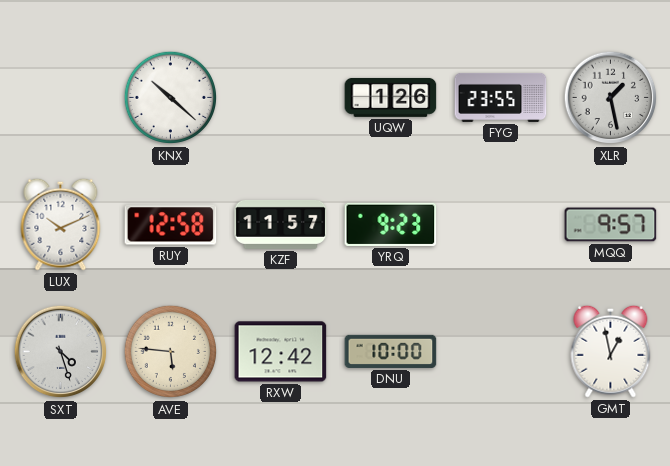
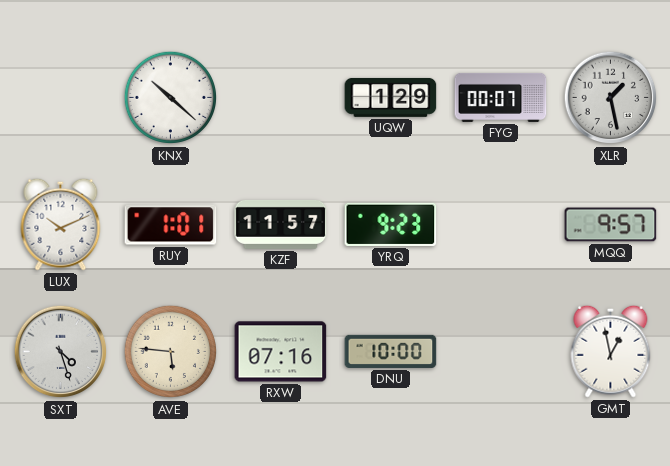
UQW: 1:26 -> 1:29 (391, 97)
FYG: 23:55 -> 00:07 (501, 97)
RUY: 12:58 -> 1:01 (171, 225)
RXW: 12:42 -> 07:16 (281, 352)
